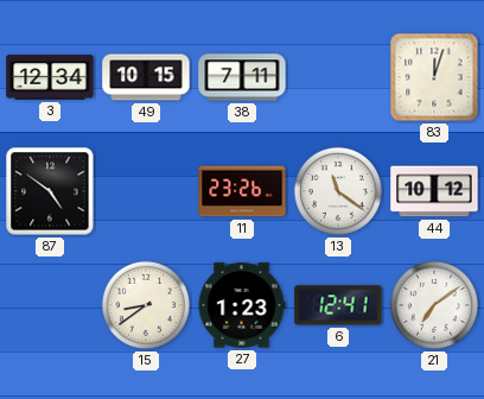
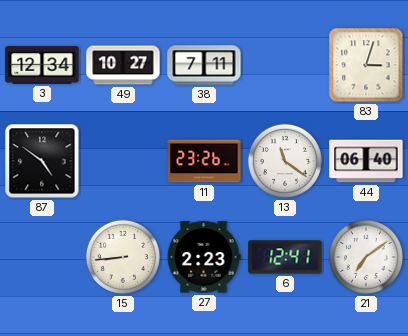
49: 10:15 -> 10:27 (123, 65)
83: 12:03 -> 3:03 (366, 65)
44: 10:12 -> 06:40 (366, 161)
15: 8:39 -> 8:44 (123, 257)
27: 1:23 -> 2:23 (204, 257)
